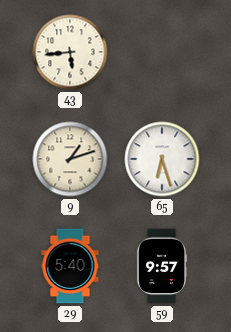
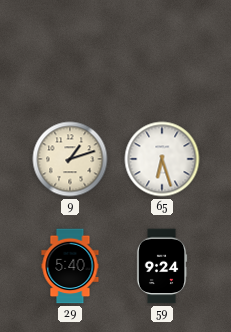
43: 5:44 -> none (70, 52)
59: 9:57 -> 9:24 (162, 266)
